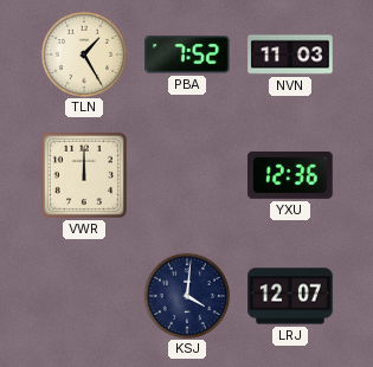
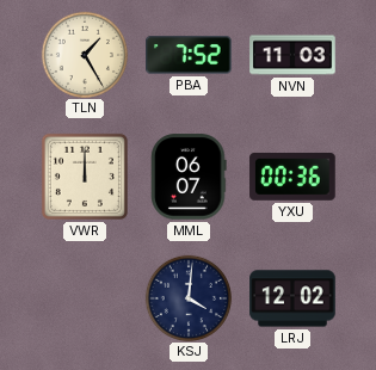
MML: none -> 06:07 (189, 177)
YXU: 12:36 -> 00:36 (292, 177)
LRJ: 12:07 -> 12:02 (292, 298)
